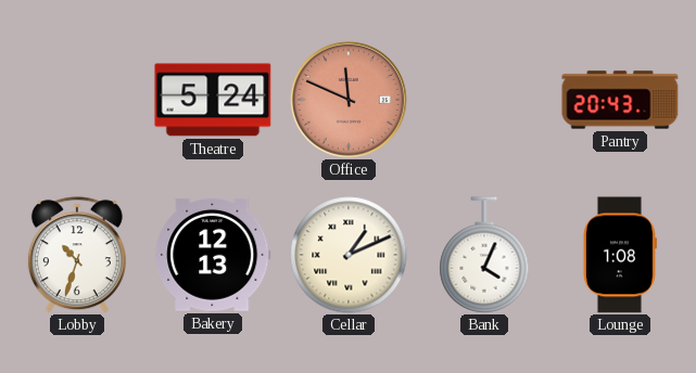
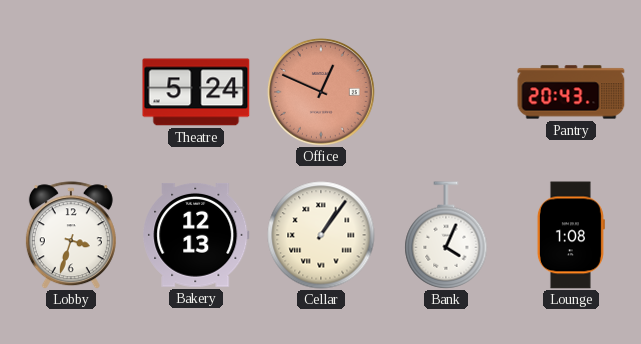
Office: 11:49 -> 12:49 (321, 92)
Lobby: 10:33 -> 3:33 (71, 235)
Cellar: 1:11 -> 1:06 (321, 235)
